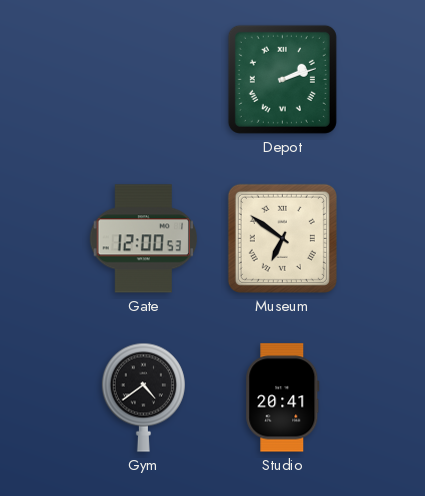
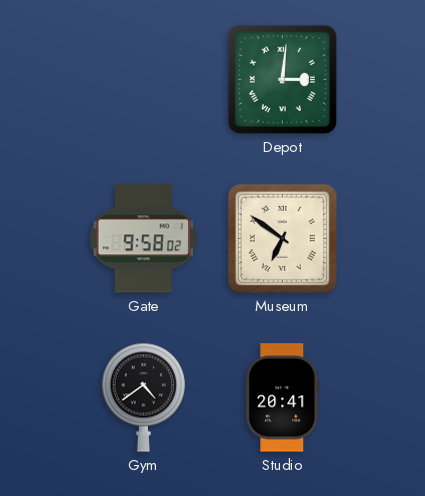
Depot: 2:12 -> 3:01 (282, 79)
Gate: 12:00 -> 9:58 (143, 239)
